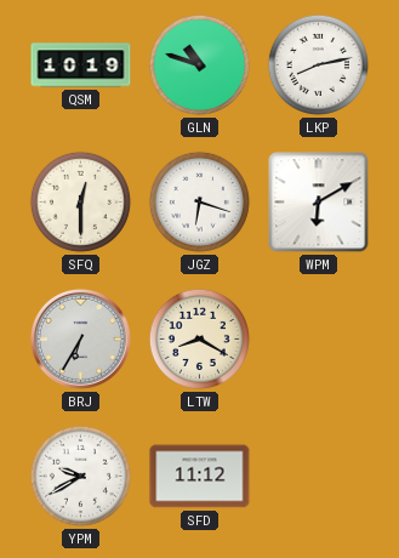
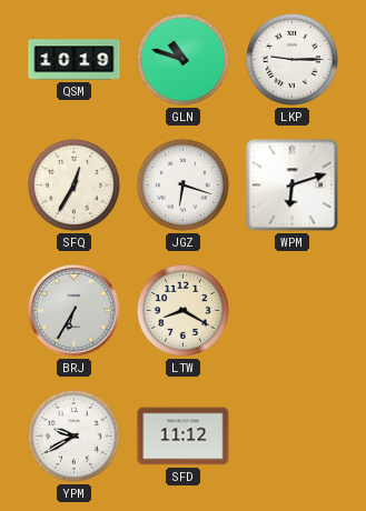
LKP: 8:13 -> 9:15 (291, 59)
SFQ: 12:30 -> 12:35 (73, 184)
WPM: 6:10 -> 6:12 (293, 186)
